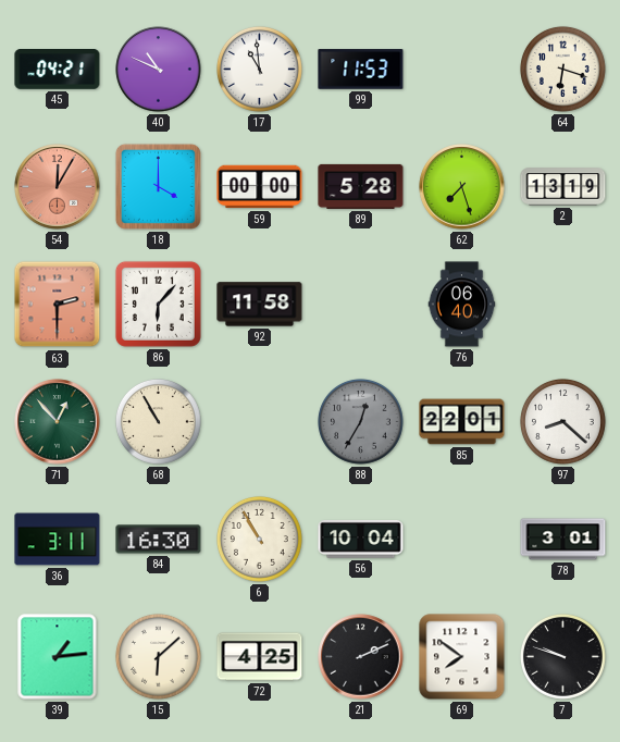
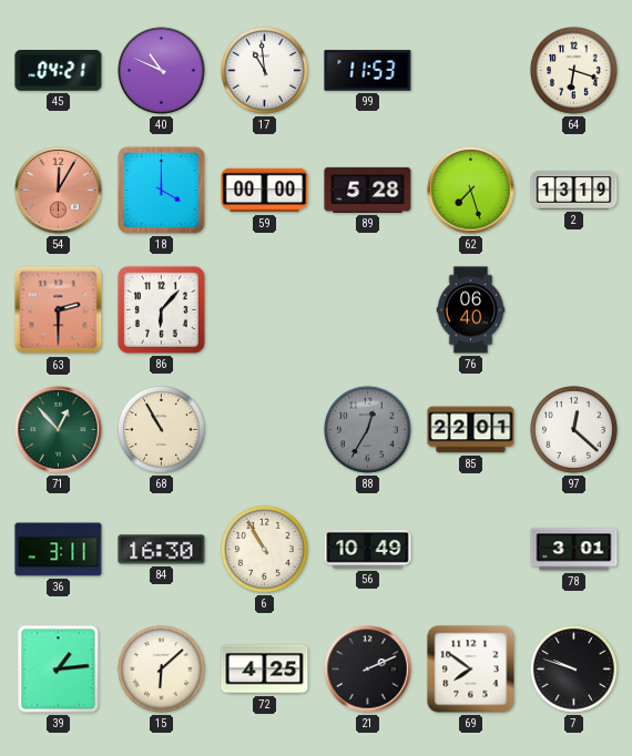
92: 11:58 -> none (260, 305)
97: 8:22 -> 12:22 (574, 429)
56: 10:04 -> 10:49 (368, 550)
